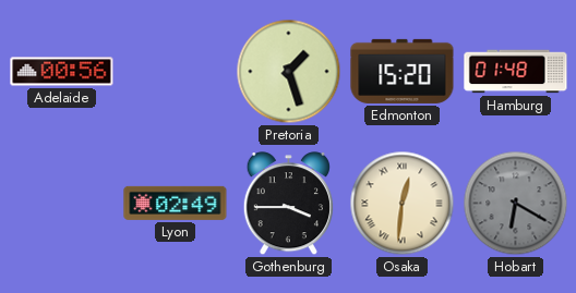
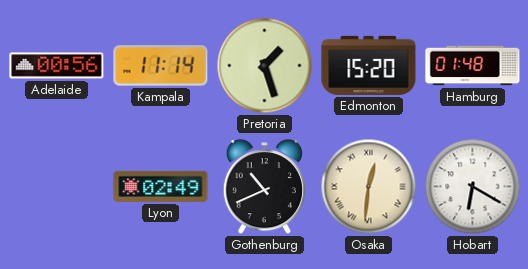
Kampala: none -> 11:14 (161, 66)
Gothenburg: 3:45 -> 10:41 (264, 187)
Hobart dial: grey -> white (473, 187)
